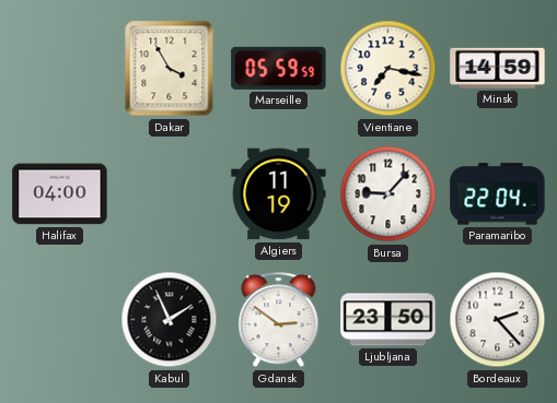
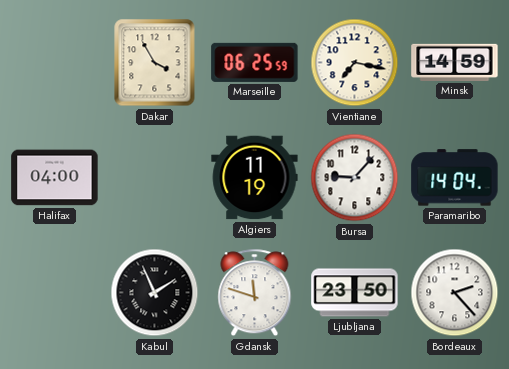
Marseille: 05:59 -> 06:25 (255, 62)
Paramaribo: 22:04 -> 14:04 (455, 178)
Gdansk: 2:51 -> 11:48 (255, 293)
